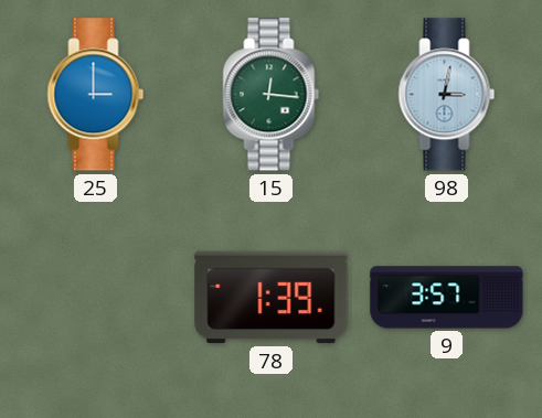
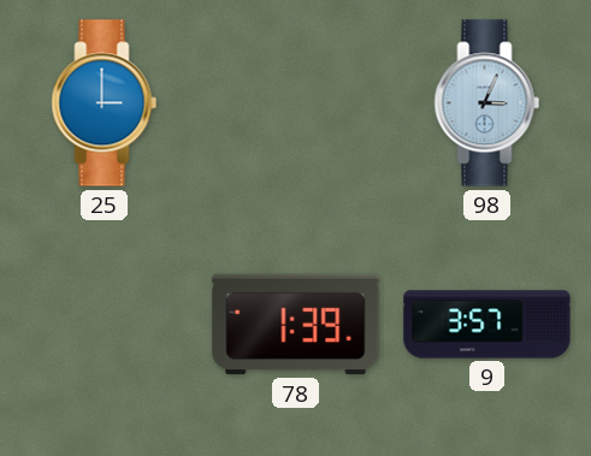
15: 12:16 -> none (272, 95)
98: 3:02 -> 3:04 (487, 103)
